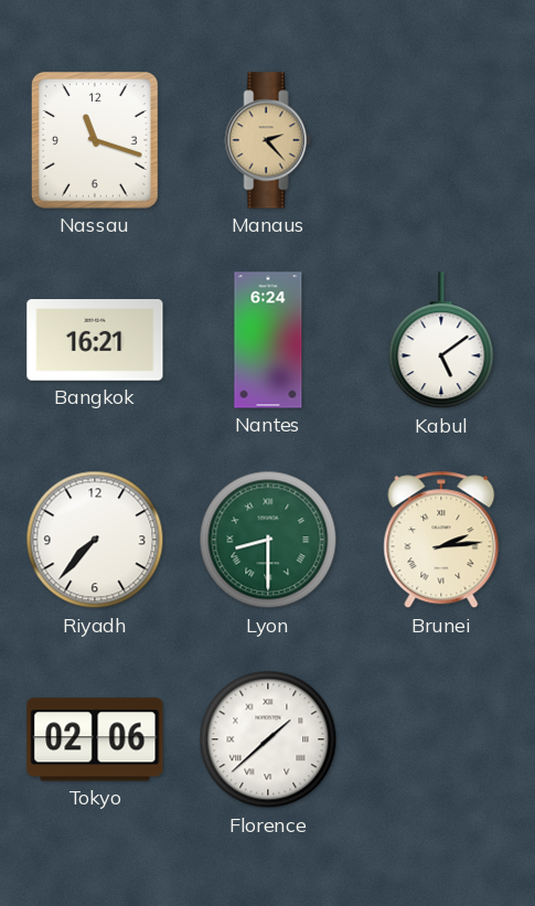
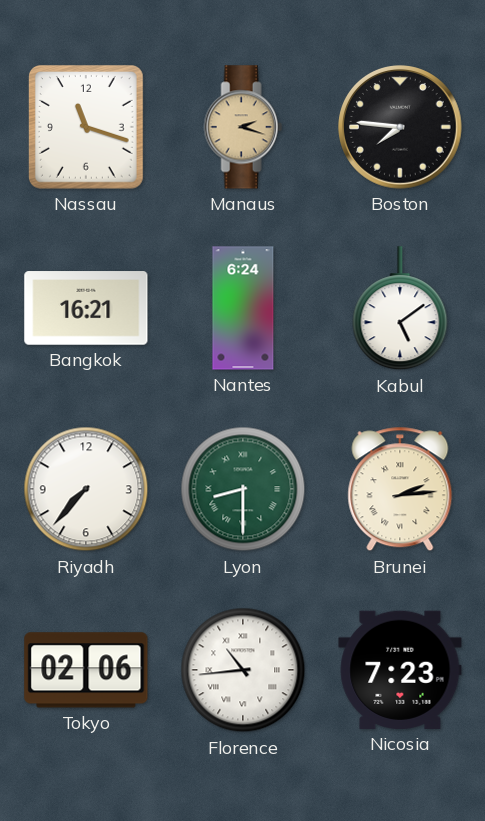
Manaus: 2:23 -> 2:18 (243, 127)
Boston: none -> 7:46 (401, 127)
Florence: 1:38 -> 10:44 (243, 670)
Nicosia: none -> 7:23 (400, 670)
